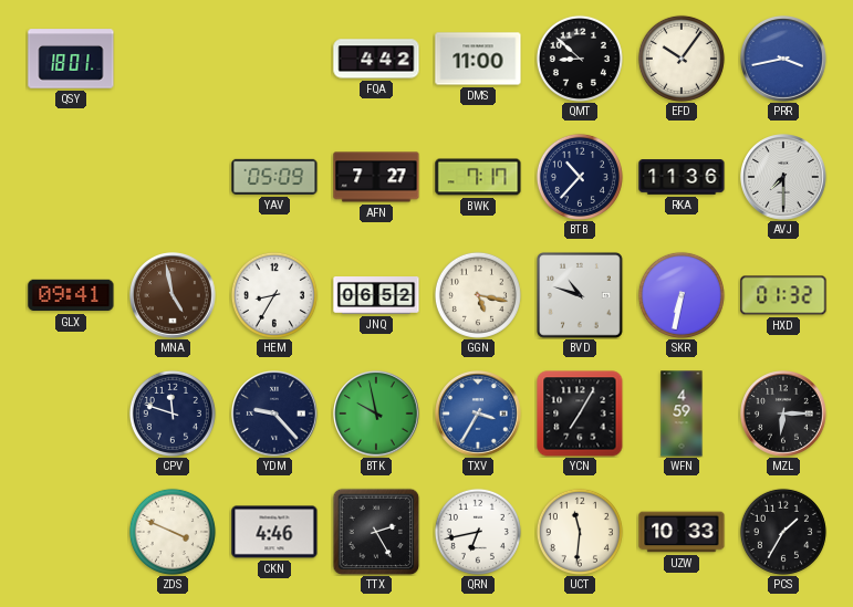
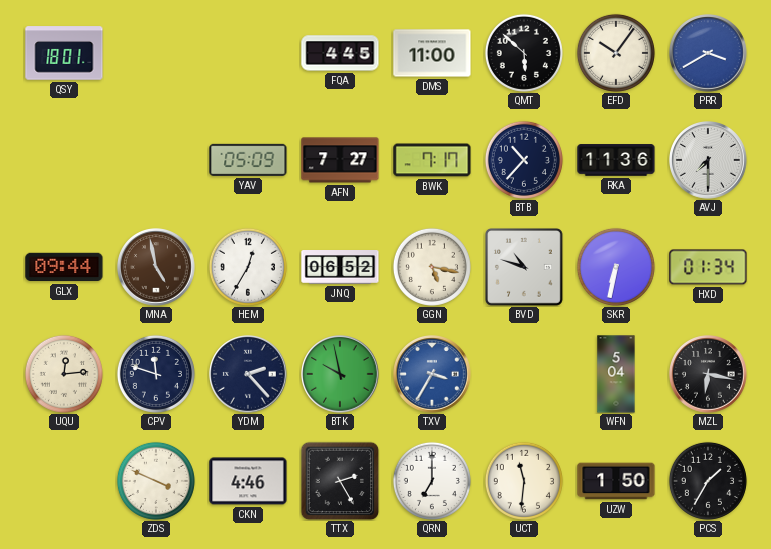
FQA: 4:42 -> 4:45 (340, 53)
QMT: 8:52 -> 5:52 (524, 53)
PRR: 3:43 -> 3:40 (709, 54)
GLX: 09:41 -> 09:44 (64, 267)
HEM: 8:35 -> 12:35 (248, 267)
HXD: 01:32 -> 01:34 (708, 267)
UQU: none -> 12:14 (64, 374)
YDM: 9:23 -> 2:23 (249, 375)
YCN: 7:05 -> none (580, 414)
WFN: 4:59 -> 5:04 (616, 374)
MZL: 6:15 -> 6:17 (709, 375)
QRN: 6:43 -> 7:00 (432, 481)
UZW: 10:33 -> 1:50 (616, 481)
